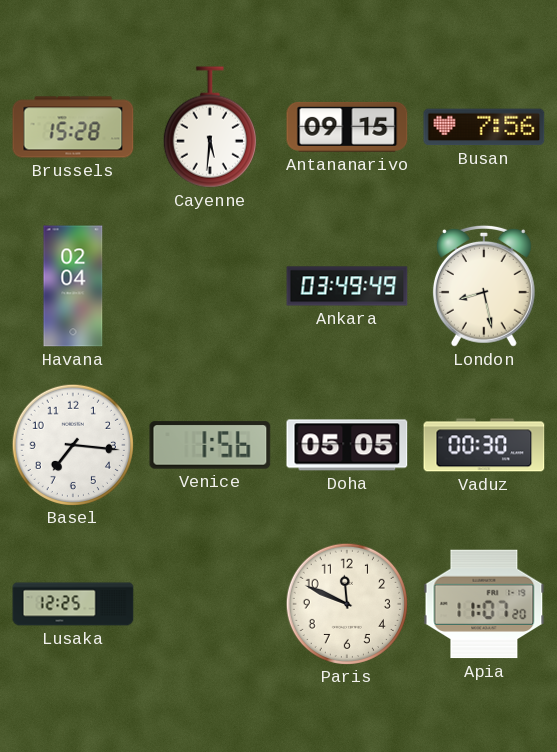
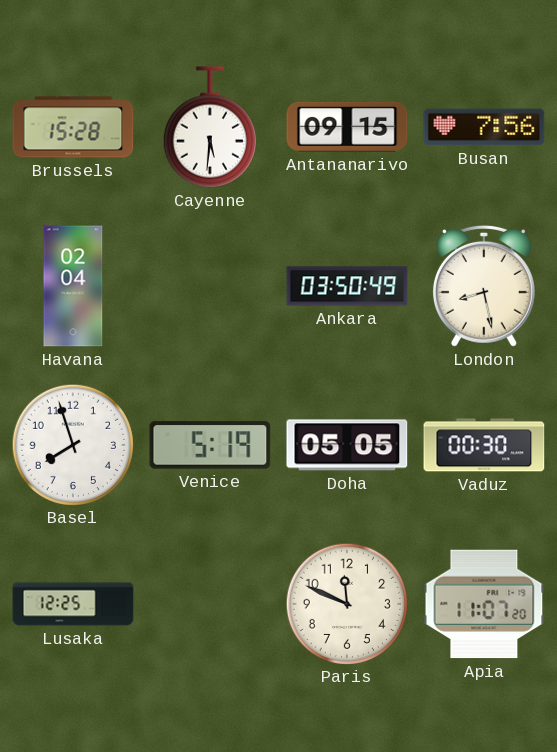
Ankara: 03:49 -> 03:50 (347, 286)
Basel: 7:16 -> 7:57 (72, 444)
Venice: 1:56 -> 5:19 (210, 445)
